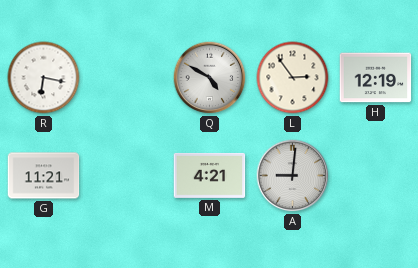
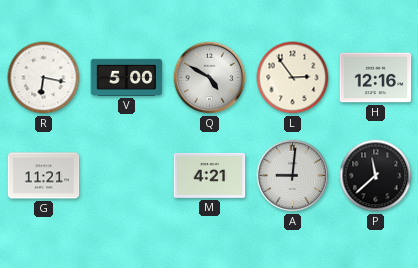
V: none -> 5:00 (127, 77)
H: 12:19 -> 12:16 (376, 78)
P: none -> 11:38 (376, 176)
